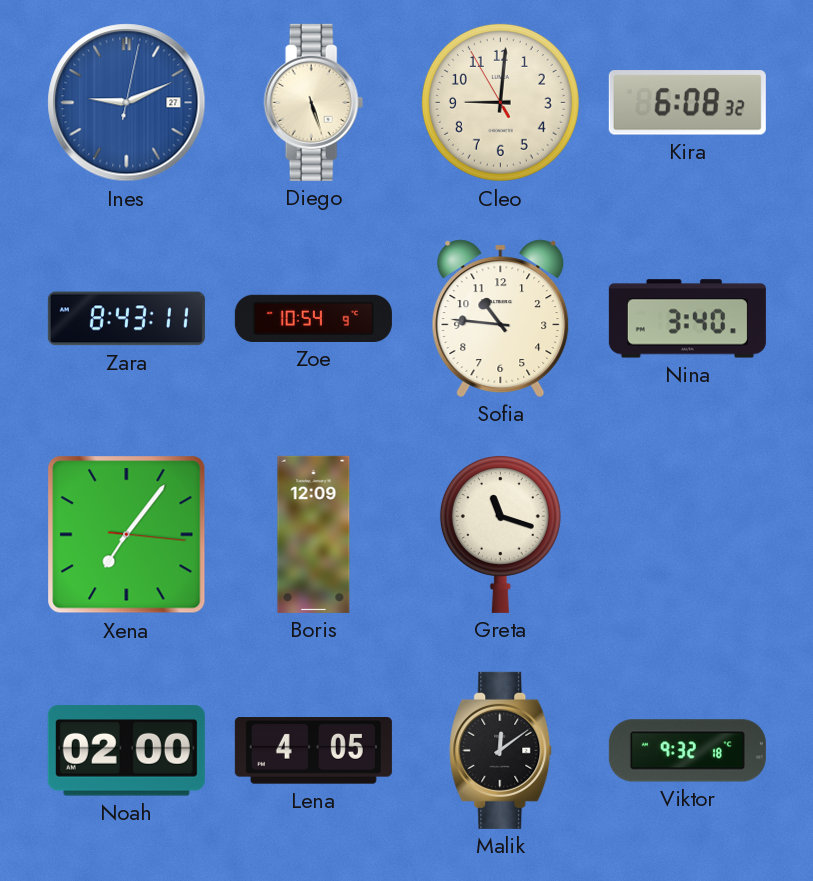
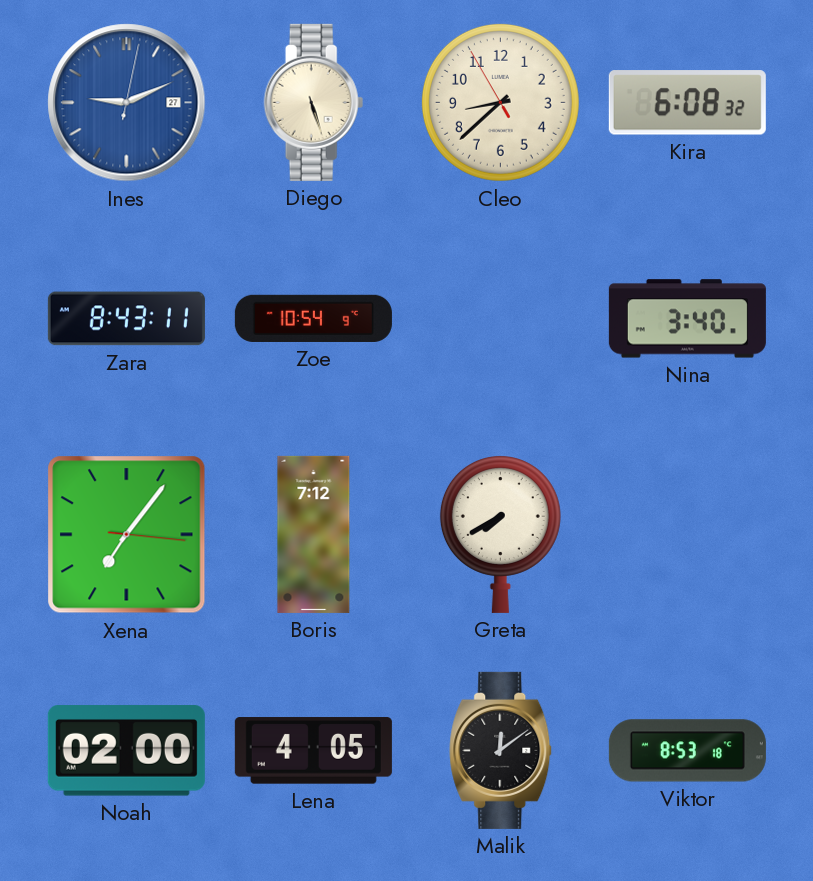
Cleo: 9:00 -> 8:37 (500, 102)
Sofia: 10:46 -> none (501, 318)
Boris: 12:09 -> 7:12 (314, 534)
Greta: 11:18 -> 7:40 (500, 534)
Viktor: 9:32 -> 8:53 (687, 751)
